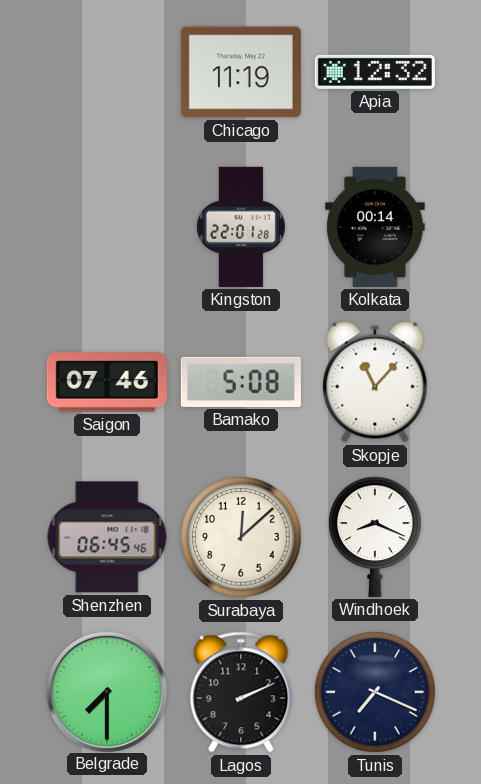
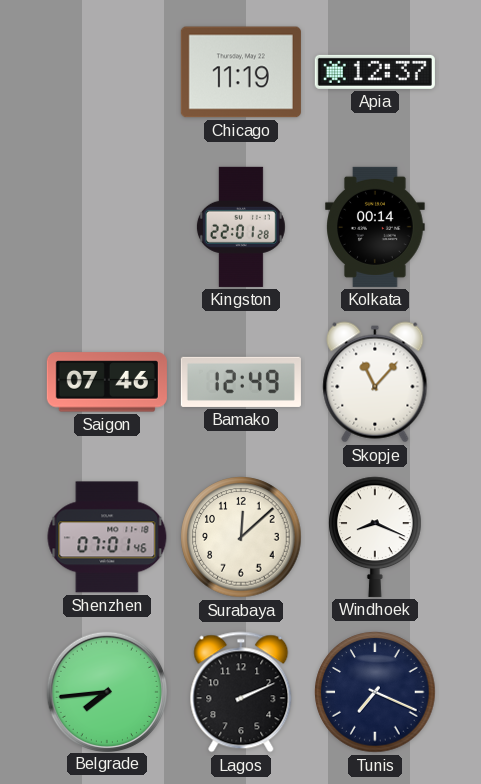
Apia: 12:32 -> 12:37 (375, 72)
Bamako: 5:08 -> 12:49 (241, 382)
Shenzhen: 06:45 -> 07:01 (107, 537)
Belgrade: 7:30 -> 7:44 (106, 691)
